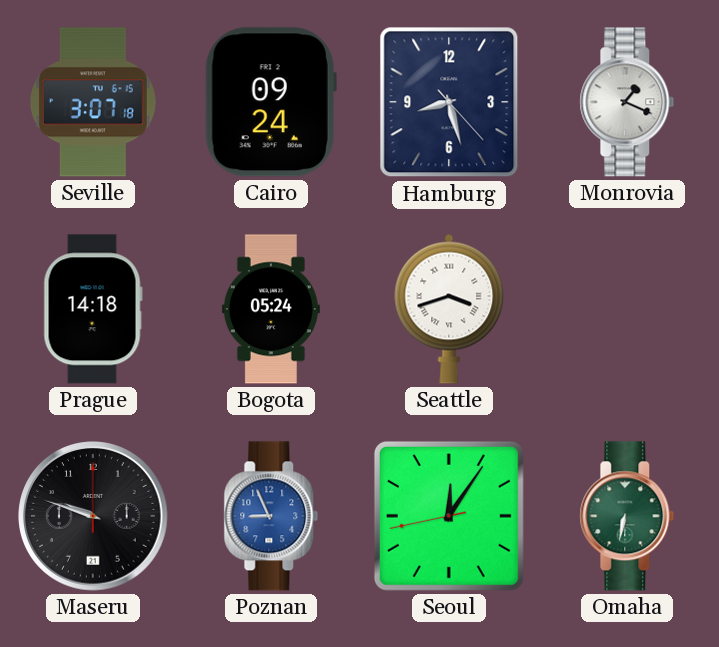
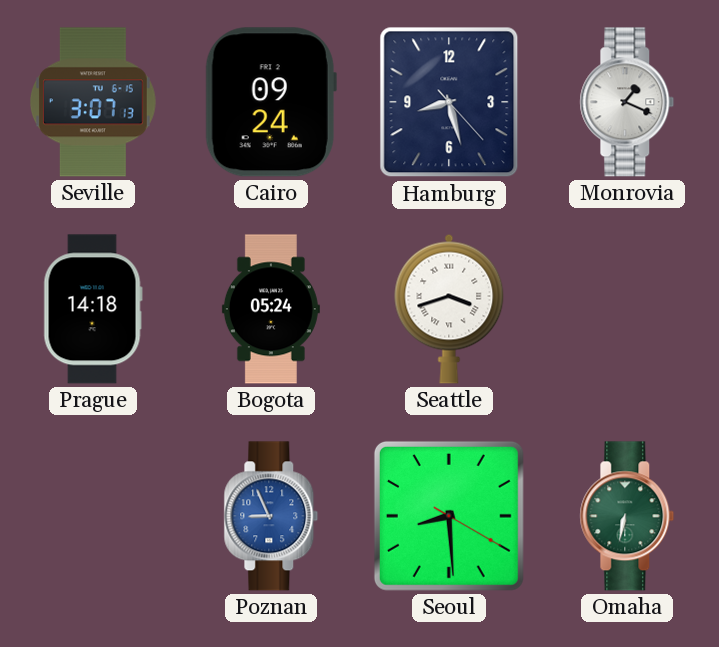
Seville: 3:07:18 -> 3:07:13 (93, 102)
Maseru: 9:48 -> none (94, 517)
Seoul: 12:05 -> 8:29 (449, 516)
